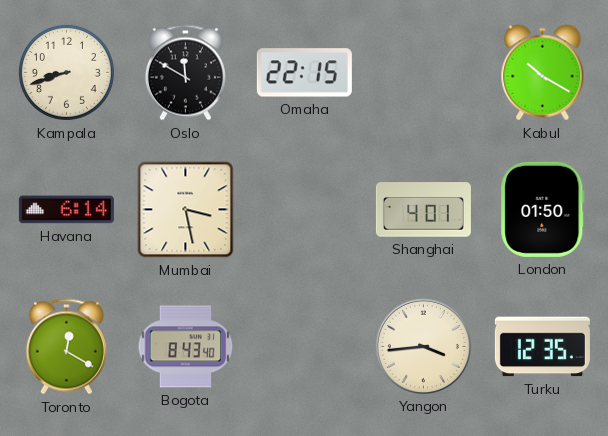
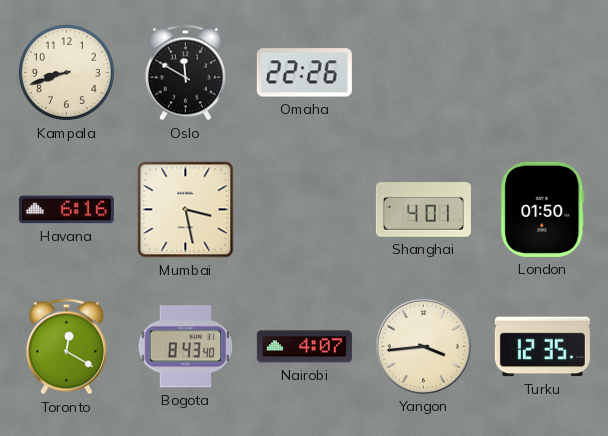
Omaha: 22:15 -> 22:26 (304, 73)
Kabul: 10:20 -> none (543, 73)
Havana: 6:14 -> 6:16 (66, 210)
Nairobi: none -> 4:07 (304, 347)
